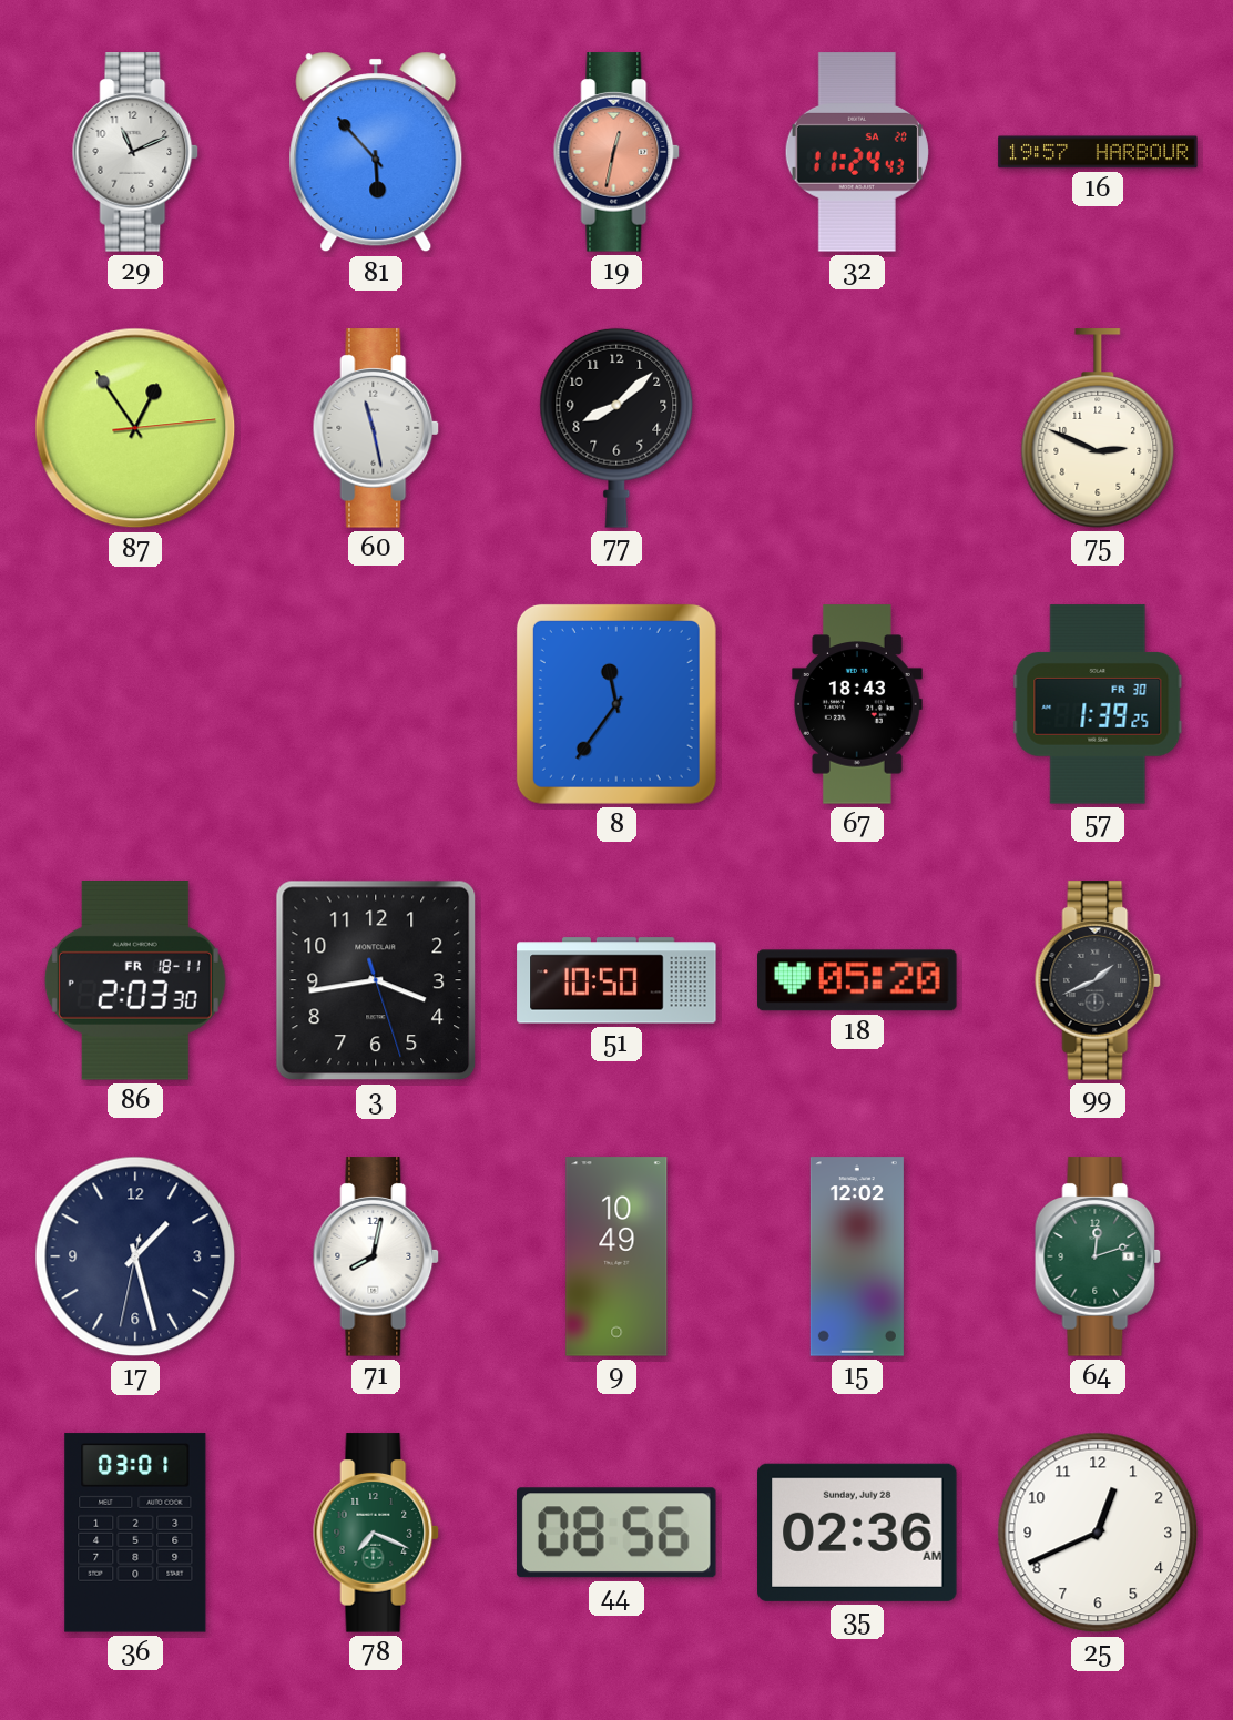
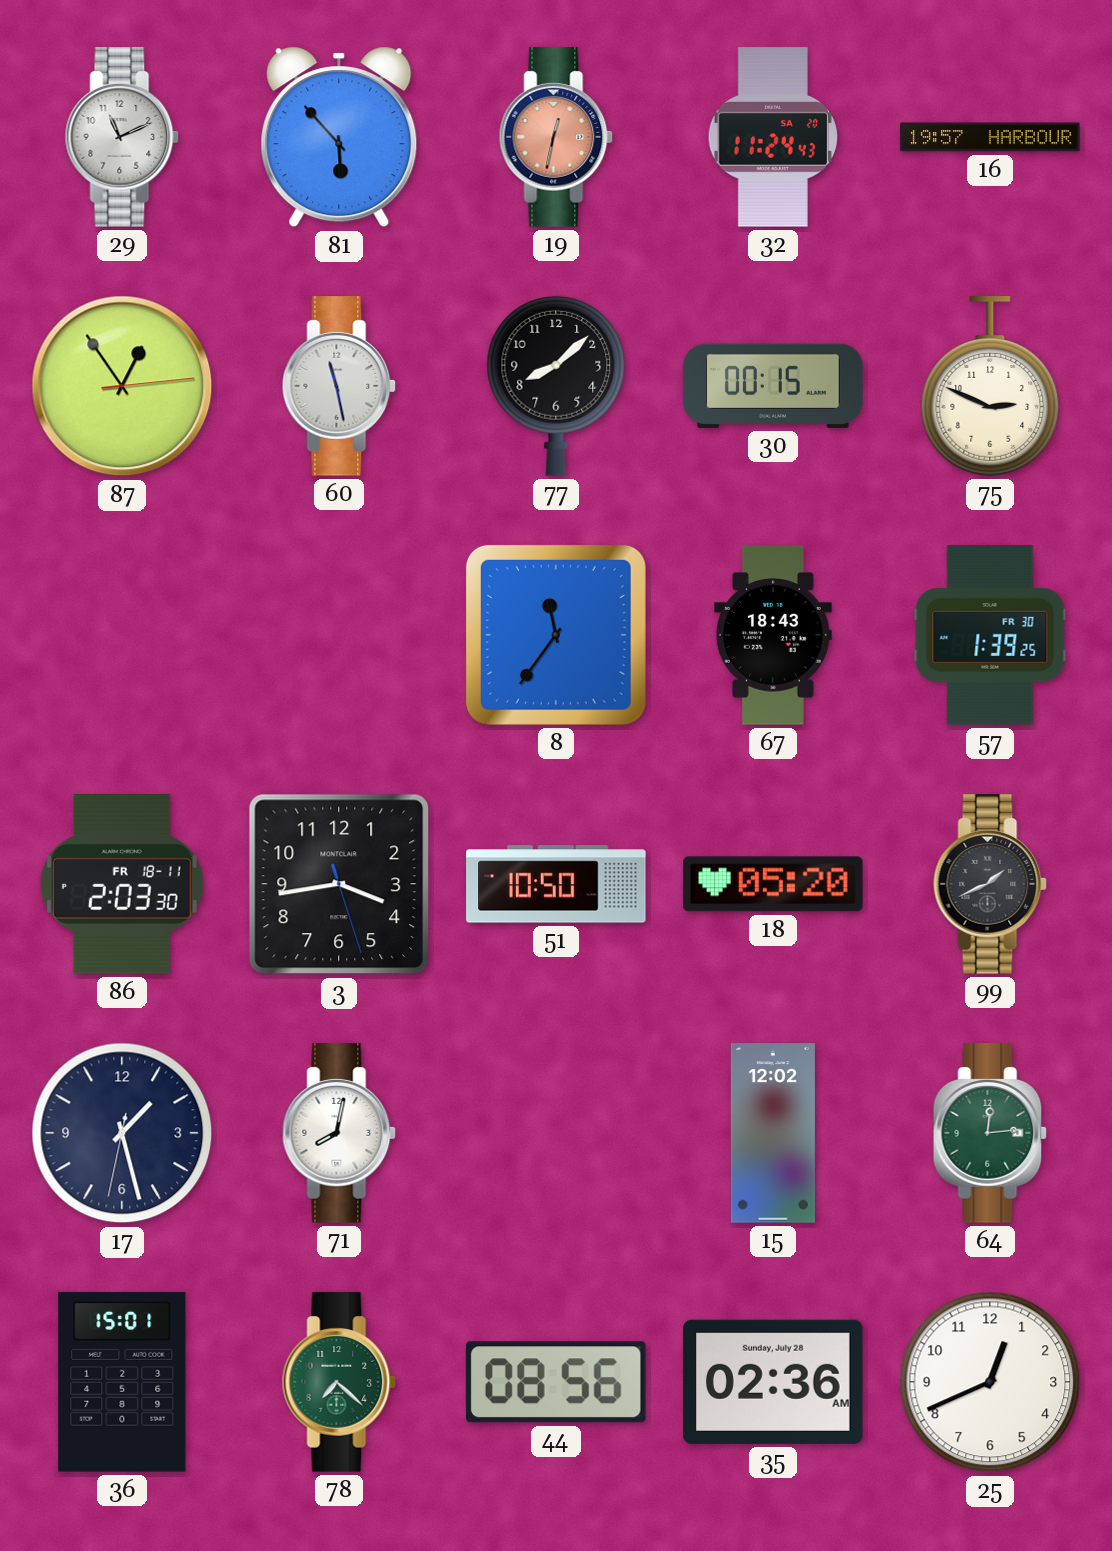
30: none -> 00:15 (773, 386)
9: 10:49 -> none (616, 1256)
64: 12:12 -> 12:14 (990, 1133)
36: 03:01 -> 15:01 (122, 1382)
78: 7:19 -> 7:22 (339, 1382)
